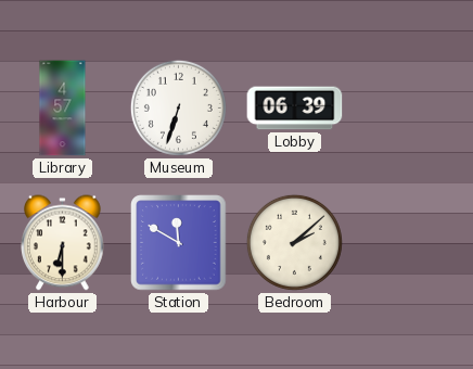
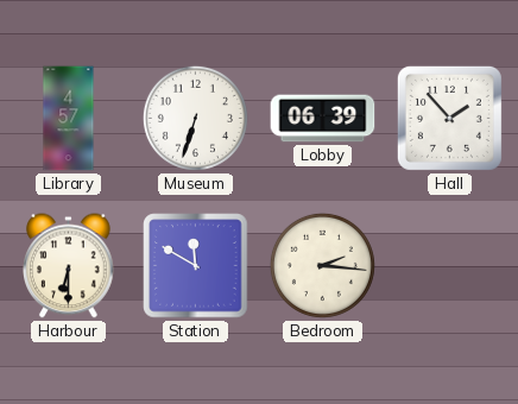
Hall: none -> 1:53 (449, 118)
Bedroom: 2:08 -> 2:16 (322, 265)
